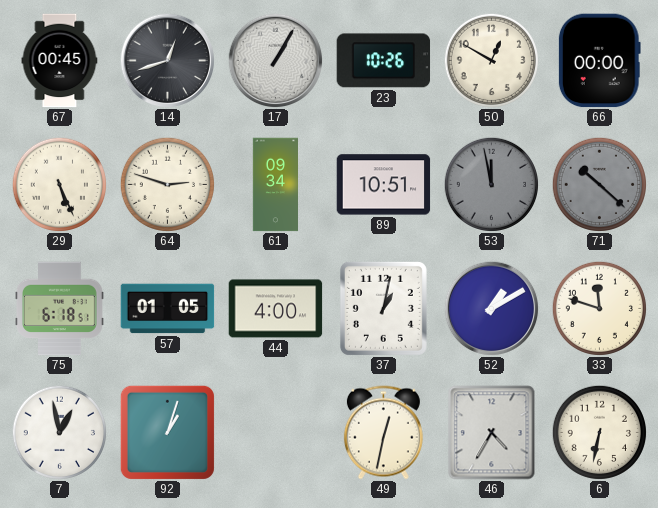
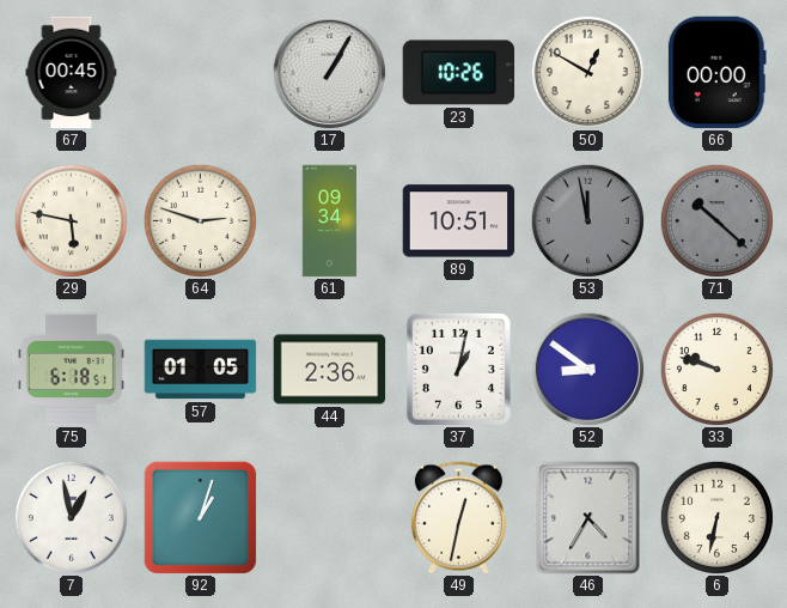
14: 12:42 -> none (167, 60)
29: 5:26 -> 5:47 (71, 220)
44: 4:00 -> 2:36 (330, 370)
52: 1:10 -> 8:51 (587, 369)
33: 11:48 -> 9:48 (716, 369)
